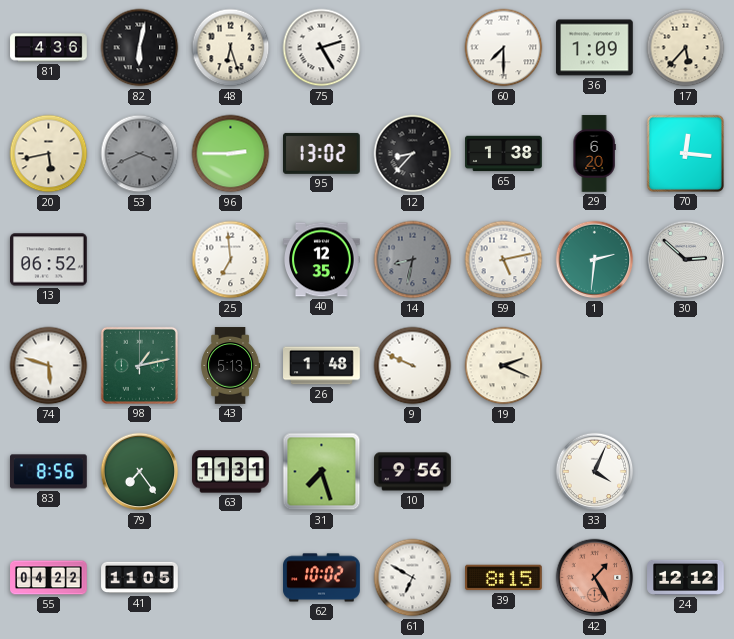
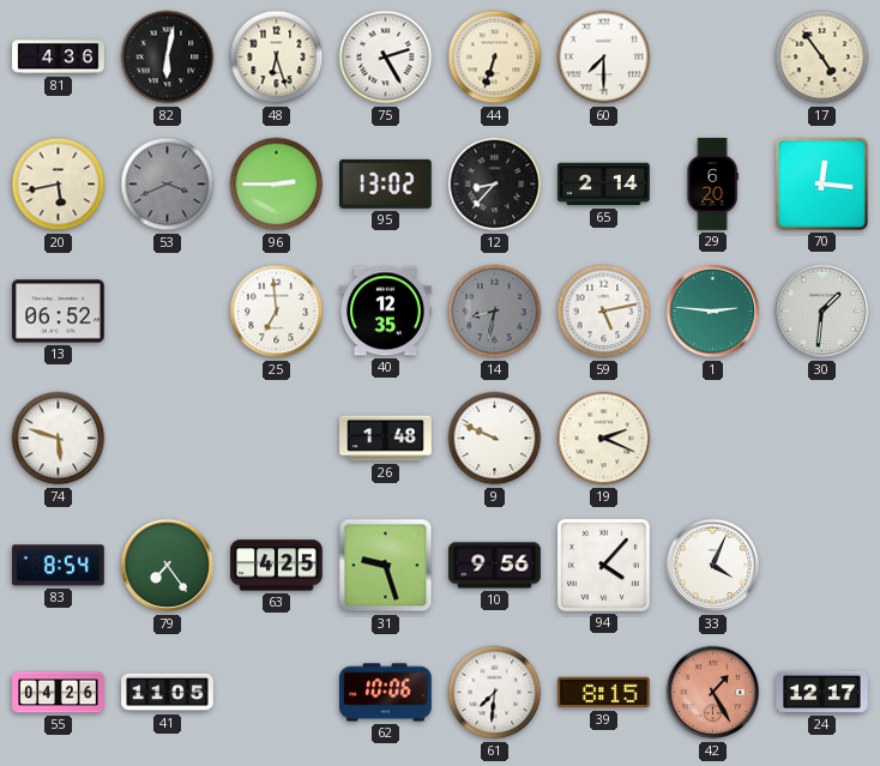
44: none -> 6:33 (495, 58)
36: 1:09 -> none (595, 48)
17: 5:37 -> 4:54 (822, 58)
65: 1:38 -> 2:14 (604, 185)
1: 2:31 -> 2:46 (713, 312)
30: 2:52 -> 1:31 (822, 312)
98: 1:13 -> none (139, 365)
43: 5:13 -> none (231, 366)
83: 8:56 -> 8:54 (59, 566)
63: 11:31 -> 4:25 (277, 566)
31: 7:27 -> 9:27 (386, 566)
94: none -> 4:07 (603, 565)
55: 04:22 -> 04:26 (59, 693)
62: 10:02 -> 10:06 (386, 693)
61: 6:50 -> 7:31 (495, 693)
24: 12:12 -> 12:17 (822, 692)
